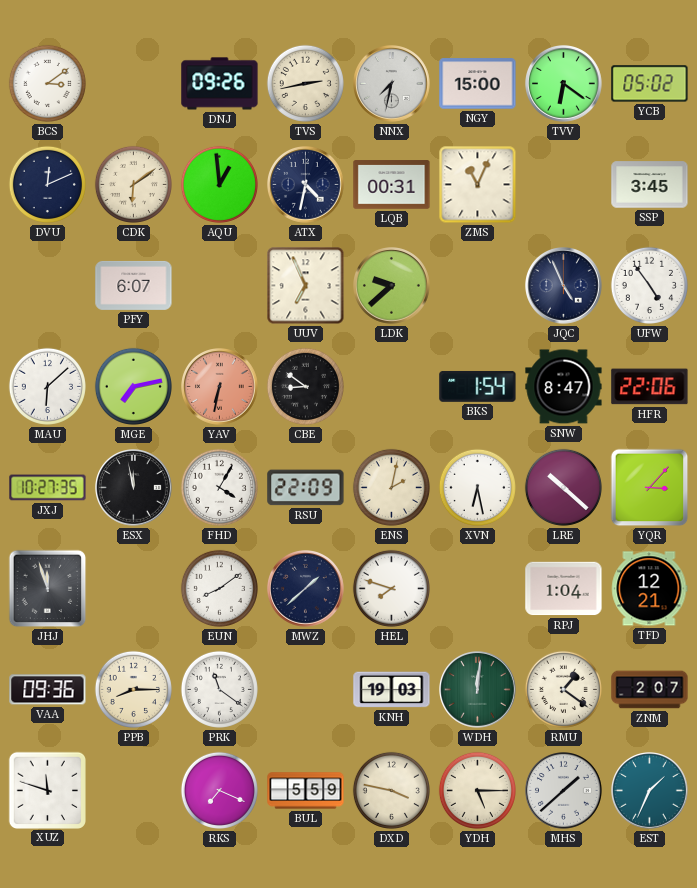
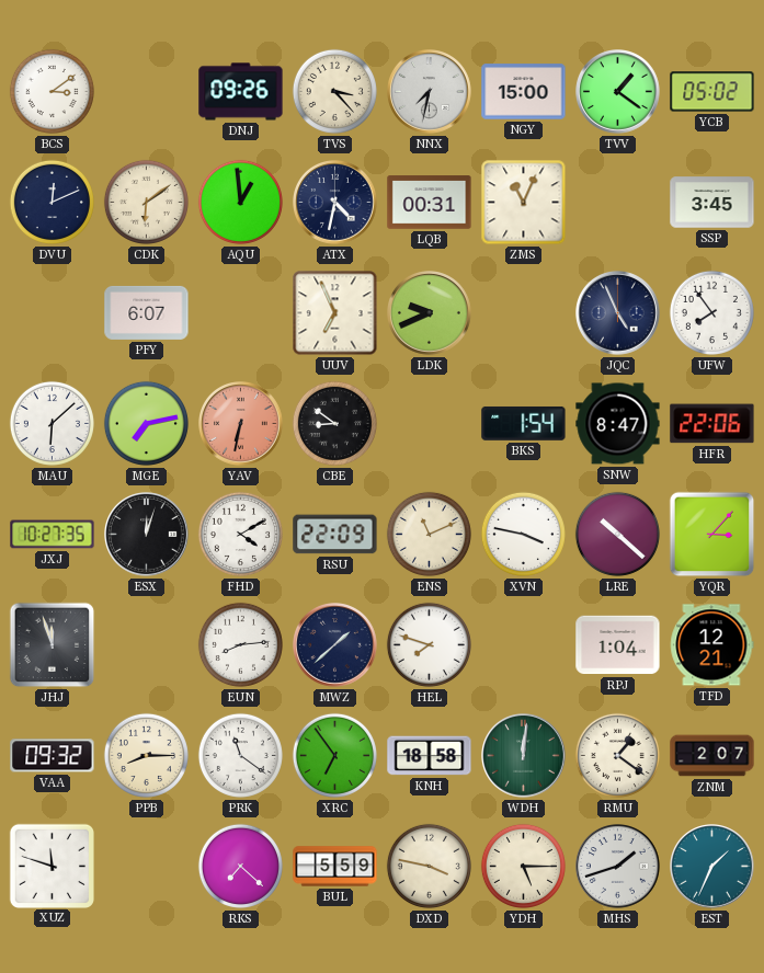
TVS: 2:43 -> 3:23 (334, 91)
TVV: 6:21 -> 1:21 (618, 92)
LDK: 9:38 -> 9:41 (430, 313)
UFW: 4:54 -> 7:54 (711, 312)
ESX: 11:58 -> 12:03 (147, 535)
FHD: 4:05 -> 4:10 (240, 534)
ENS: 2:02 -> 11:11 (429, 534)
XVN: 6:28 -> 3:47 (523, 534)
EUN: 8:09 -> 8:14 (240, 644)
VAA: 09:36 -> 09:32 (53, 756)
XRC: none -> 6:54 (334, 755)
KNH: 19:03 -> 18:58 (430, 756)
RKS: 7:19 -> 7:22 (240, 866)
MHS: 1:38 -> 1:42 (618, 867)
